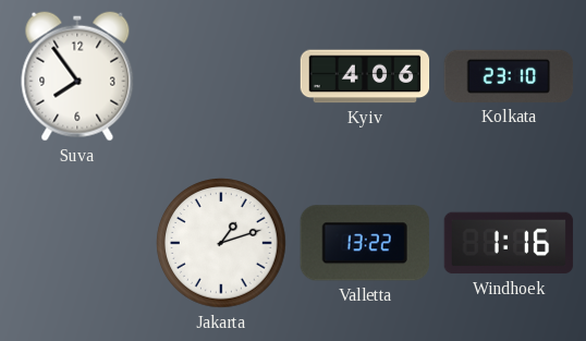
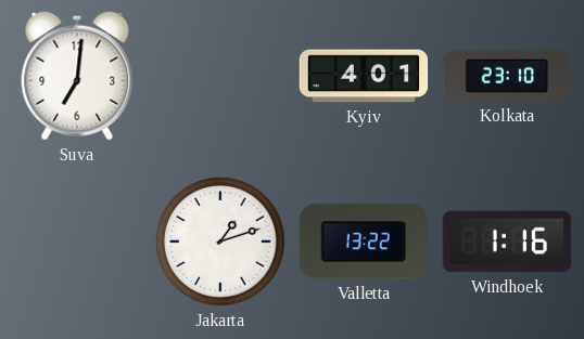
Suva: 7:54 -> 7:01 (77, 76)
Kyiv: 4:06 -> 4:01 (364, 76)
